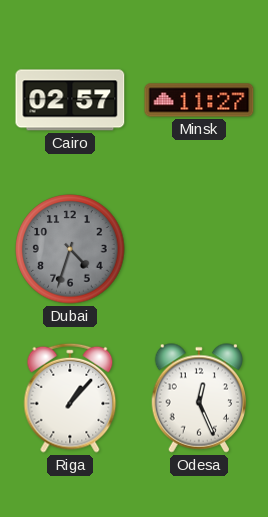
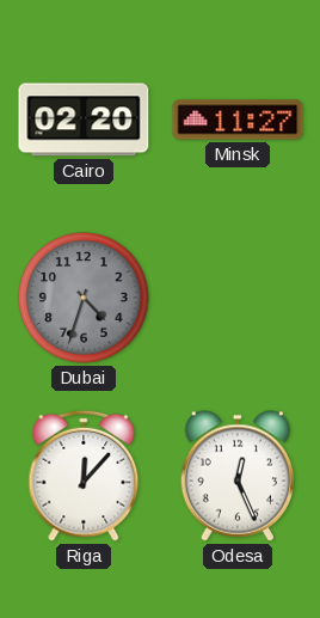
Cairo: 02:57 -> 02:20 (84, 120)
Riga: 1:07 -> 12:07 (84, 476)
